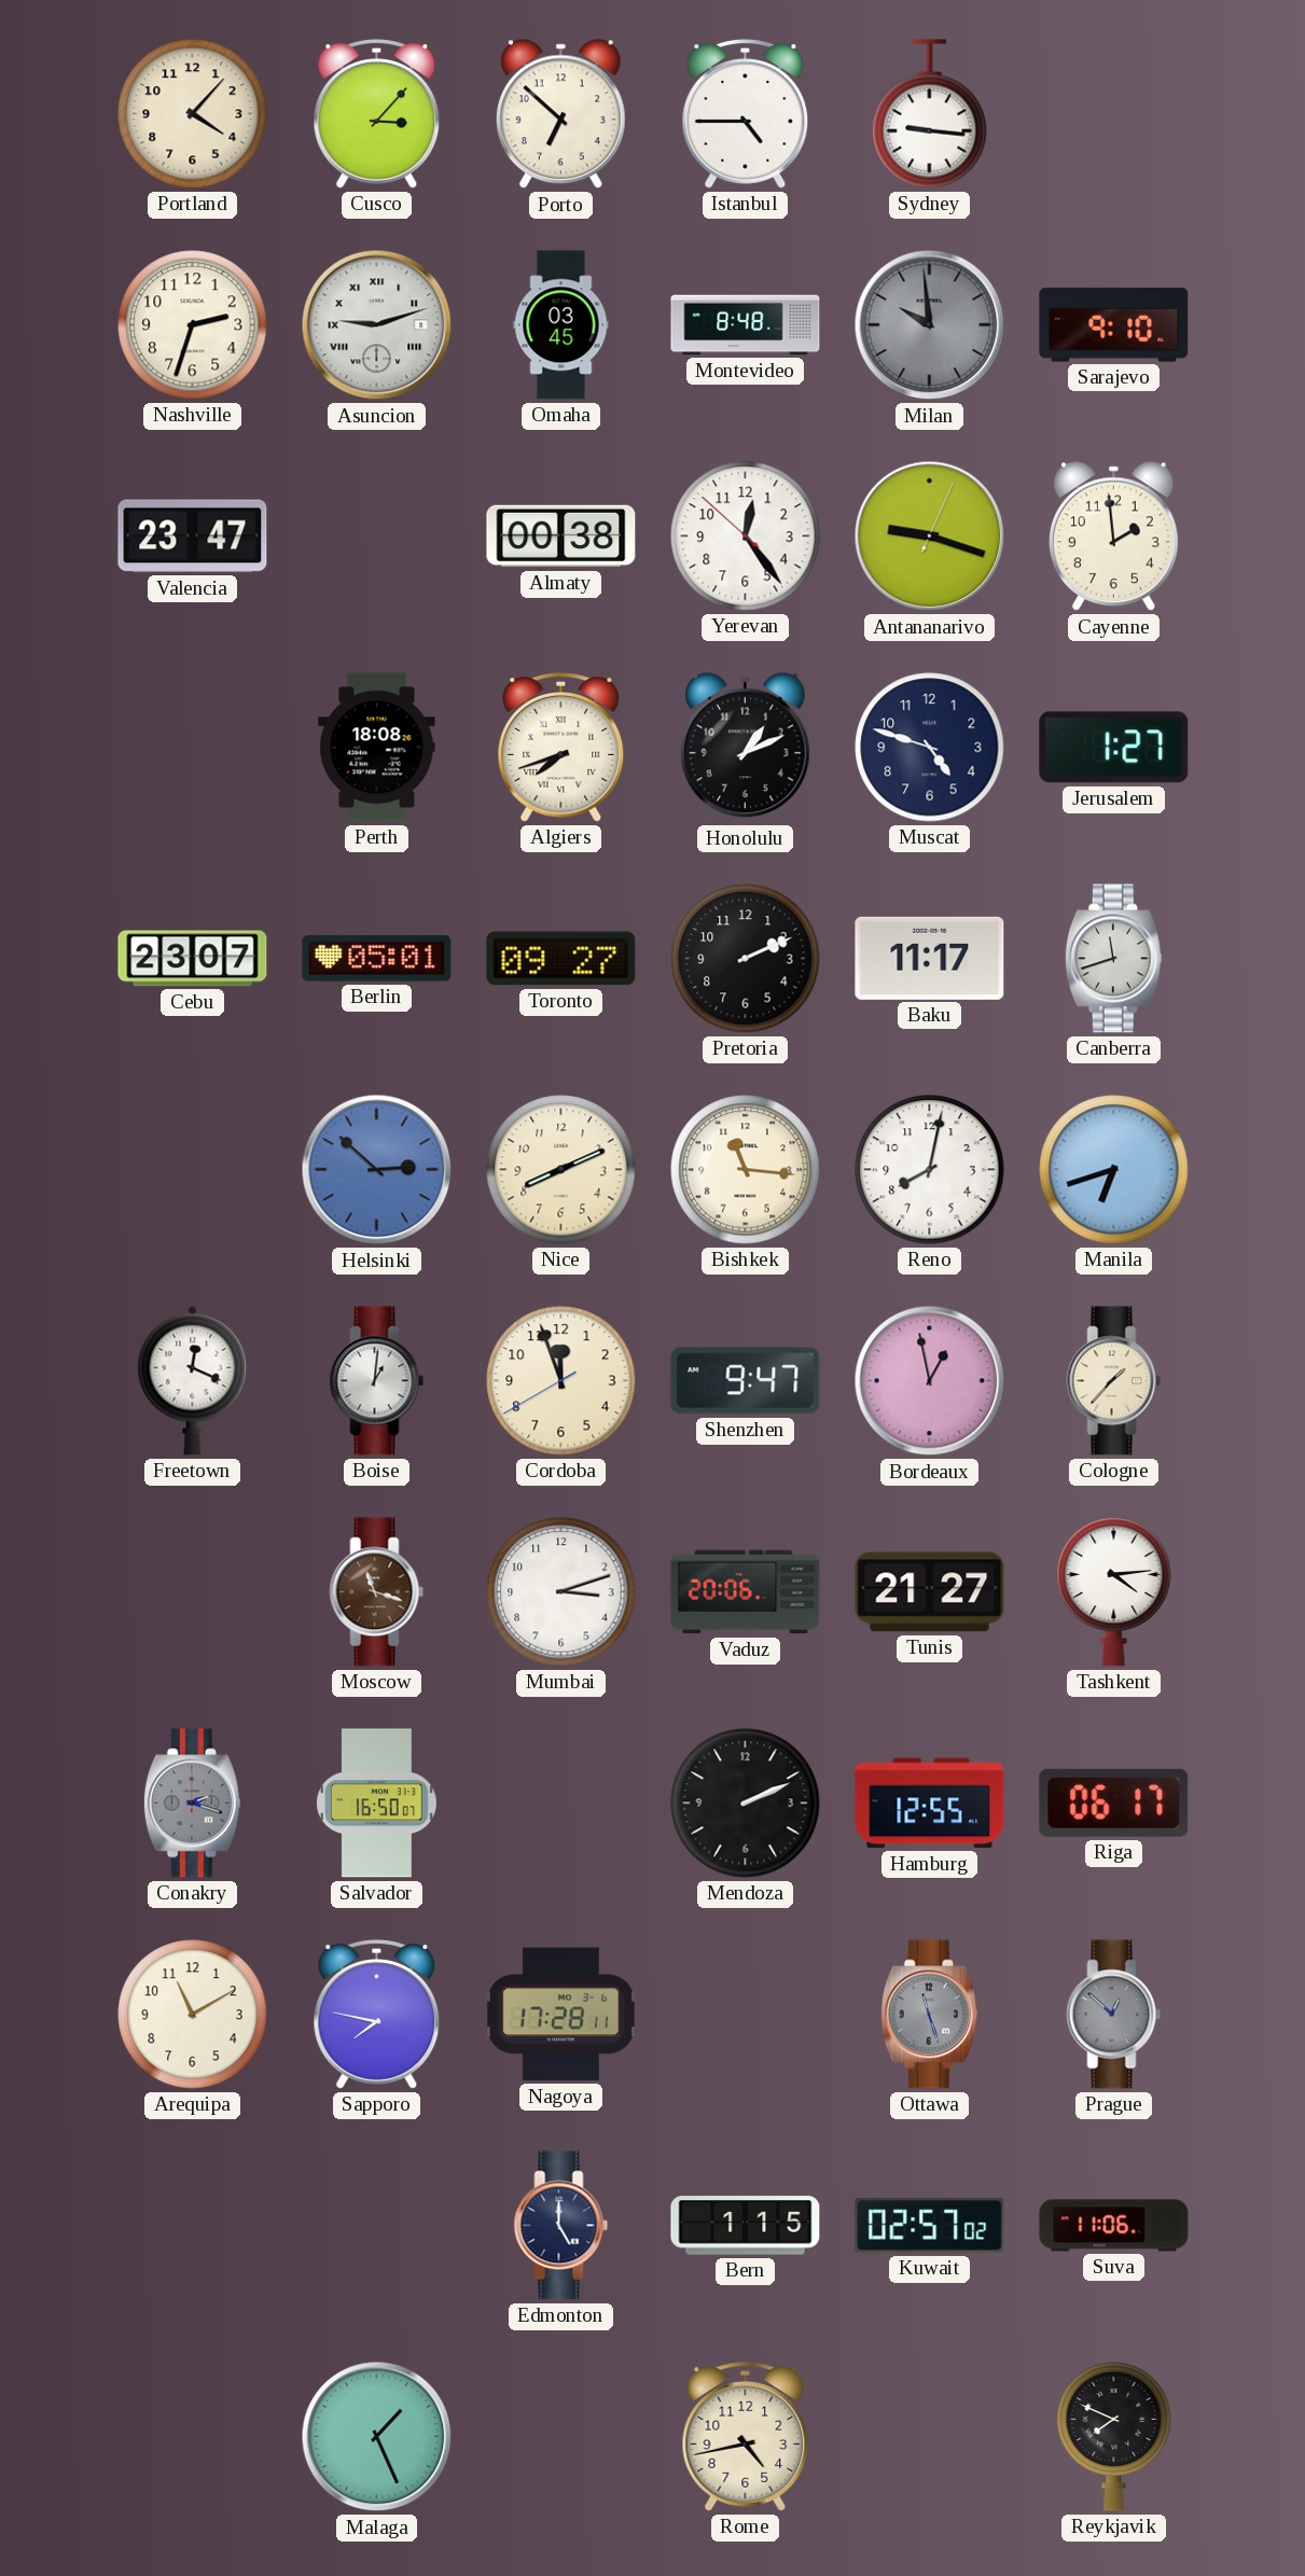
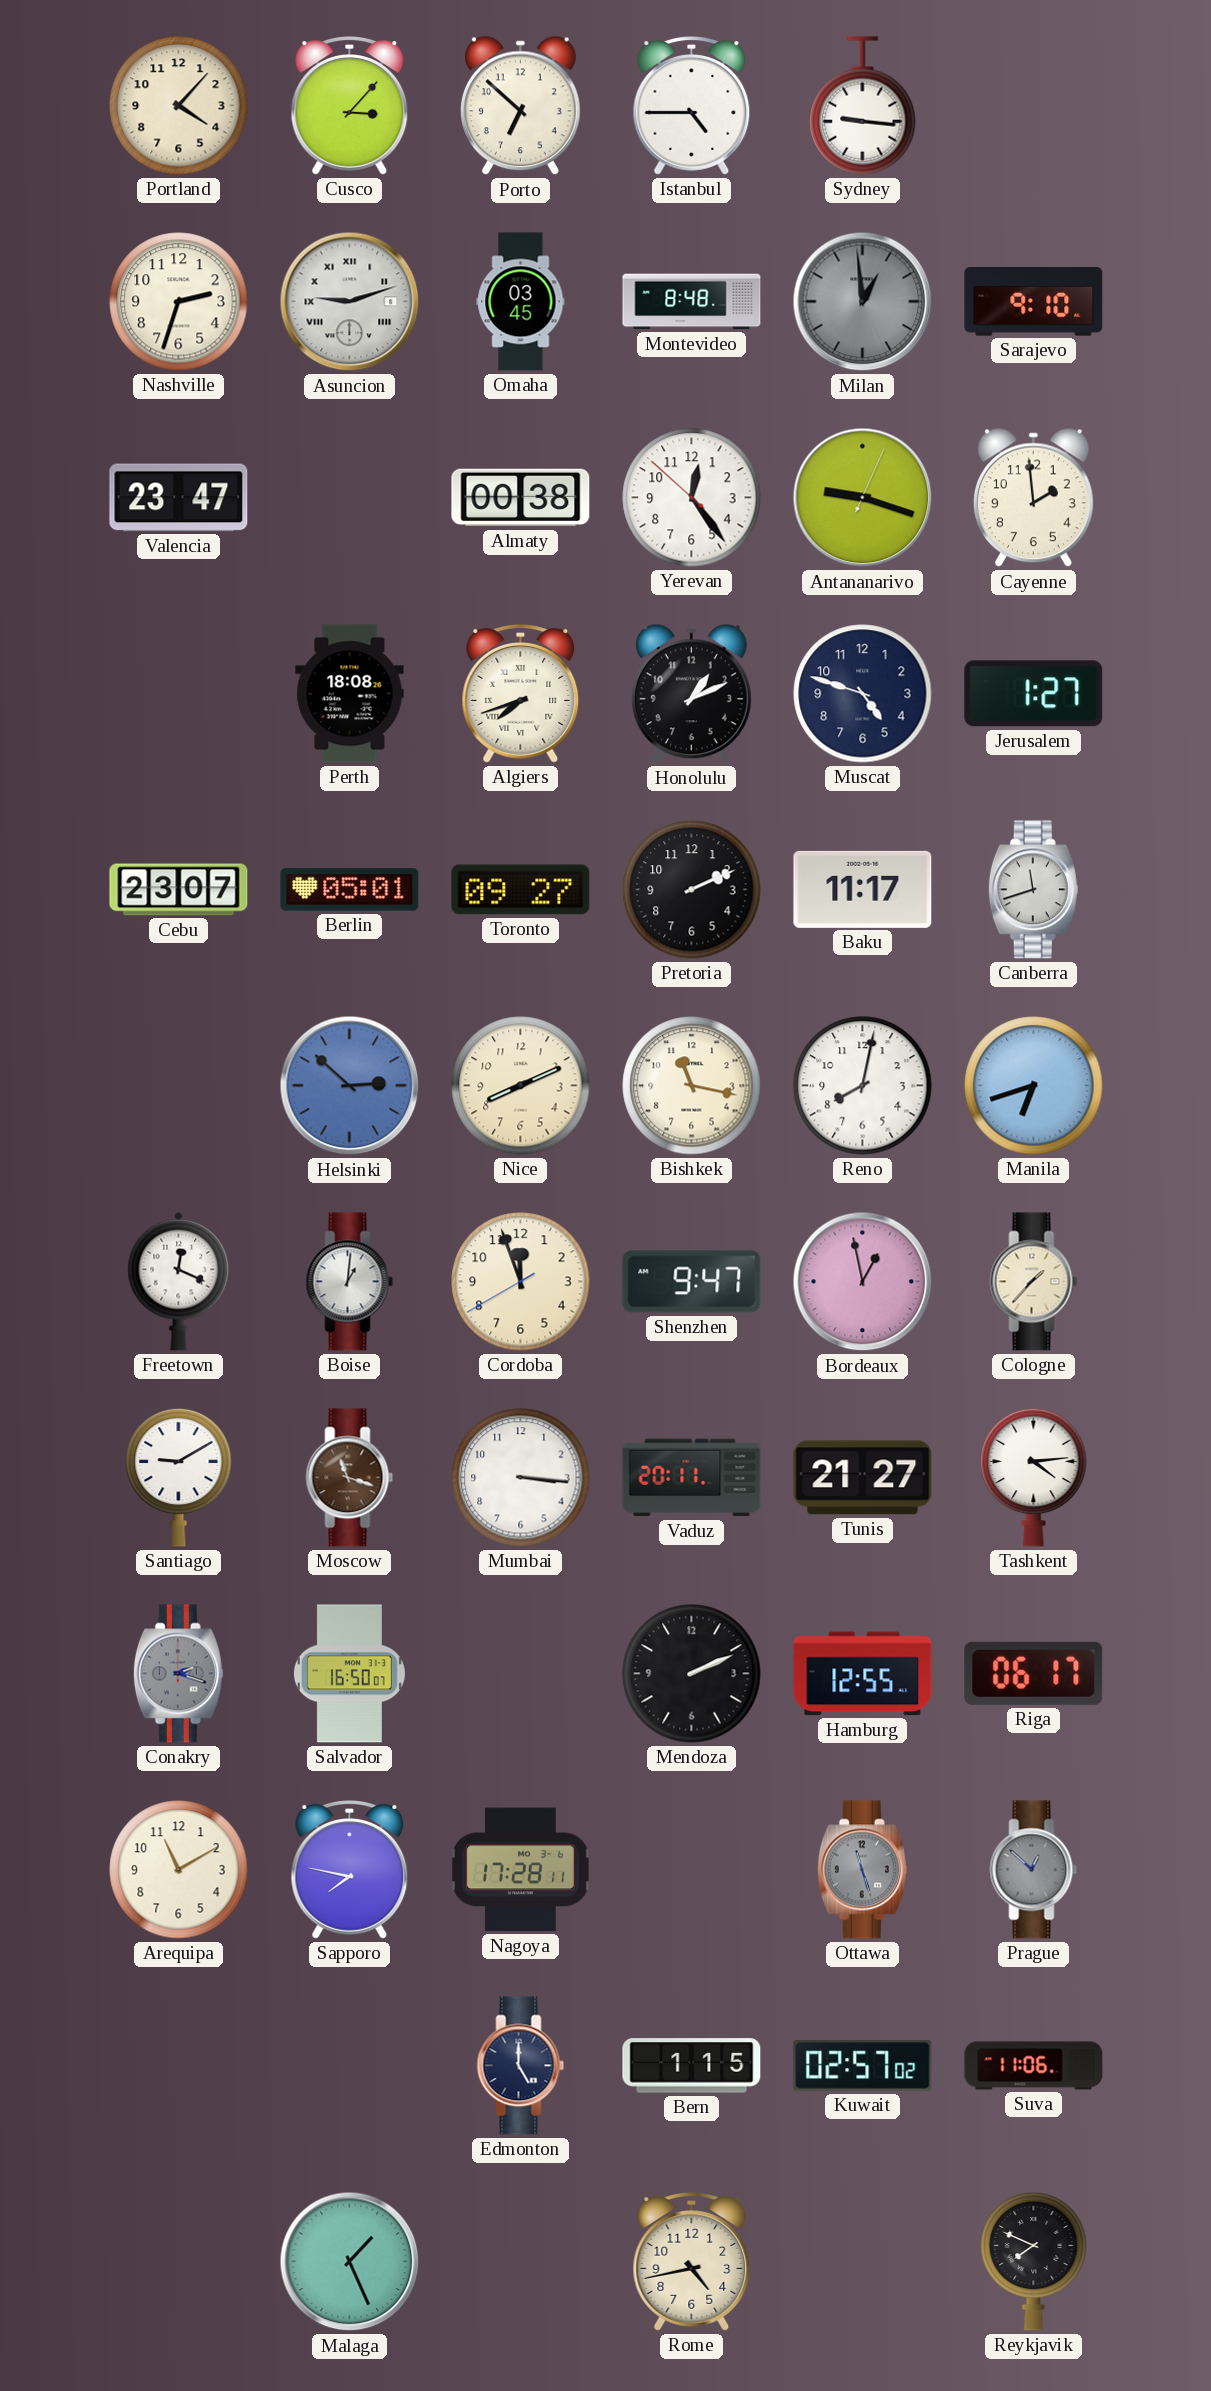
Milan: 9:59 -> 12:59 (863, 302)
Bishkek: 11:16 -> 11:17 (692, 1086)
Santiago: none -> 9:10 (179, 1477)
Mumbai: 3:12 -> 3:16 (521, 1478)
Vaduz: 20:06 -> 20:11 (692, 1478)
